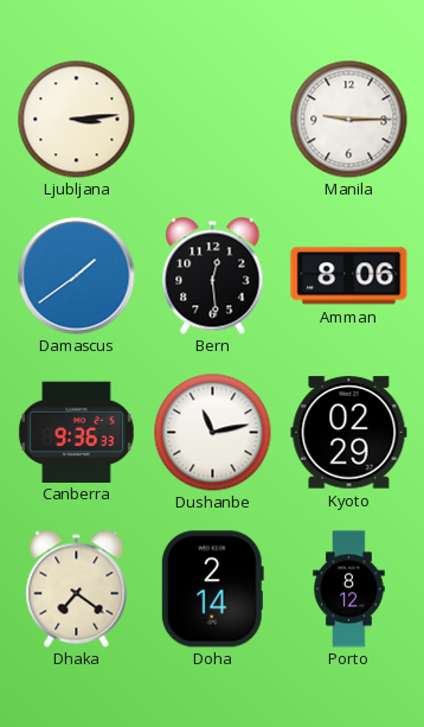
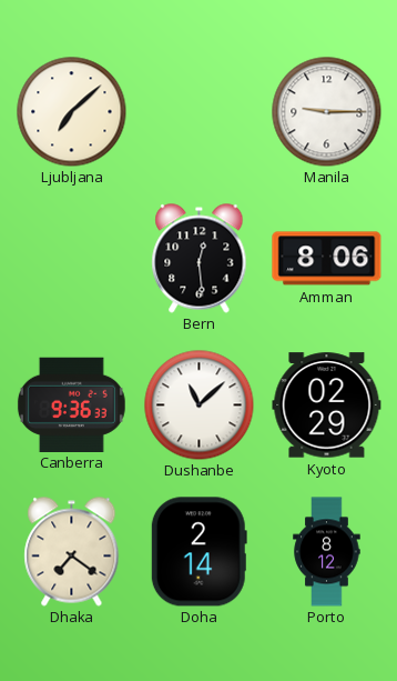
Ljubljana: 3:14 -> 7:08 (72, 112)
Damascus: 1:39 -> none (77, 276)
Dushanbe: 11:13 -> 11:08 (200, 405)
